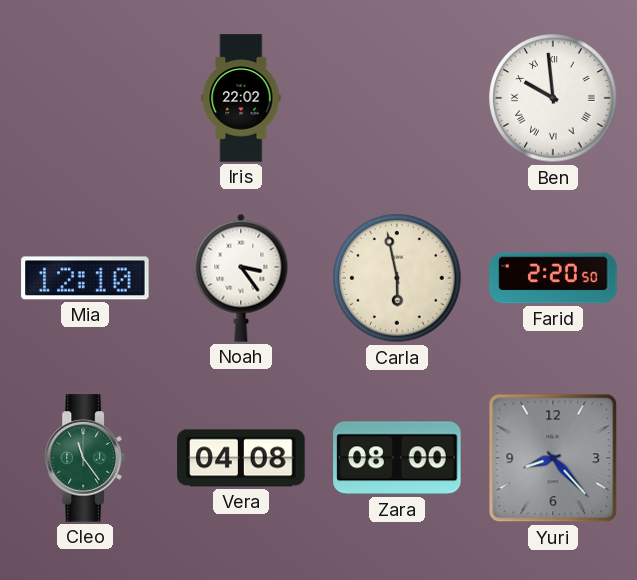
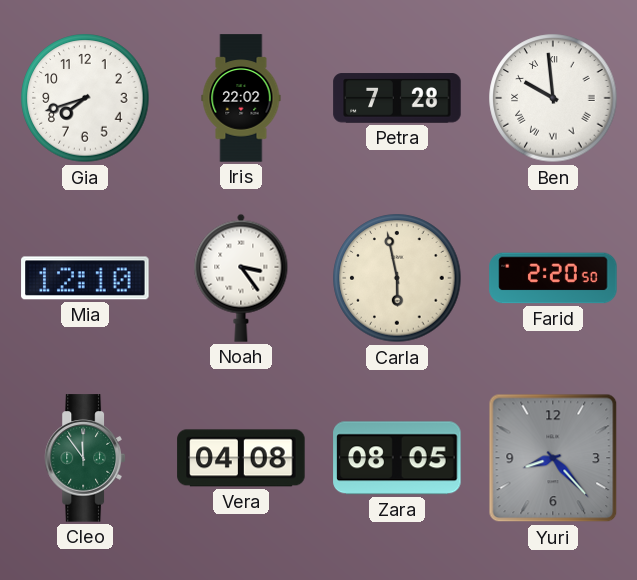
Gia: none -> 7:42 (85, 98)
Petra: none -> 7:28 (397, 98)
Cleo: 11:24 -> 11:54 (84, 458)
Zara: 08:00 -> 08:05 (397, 458)
